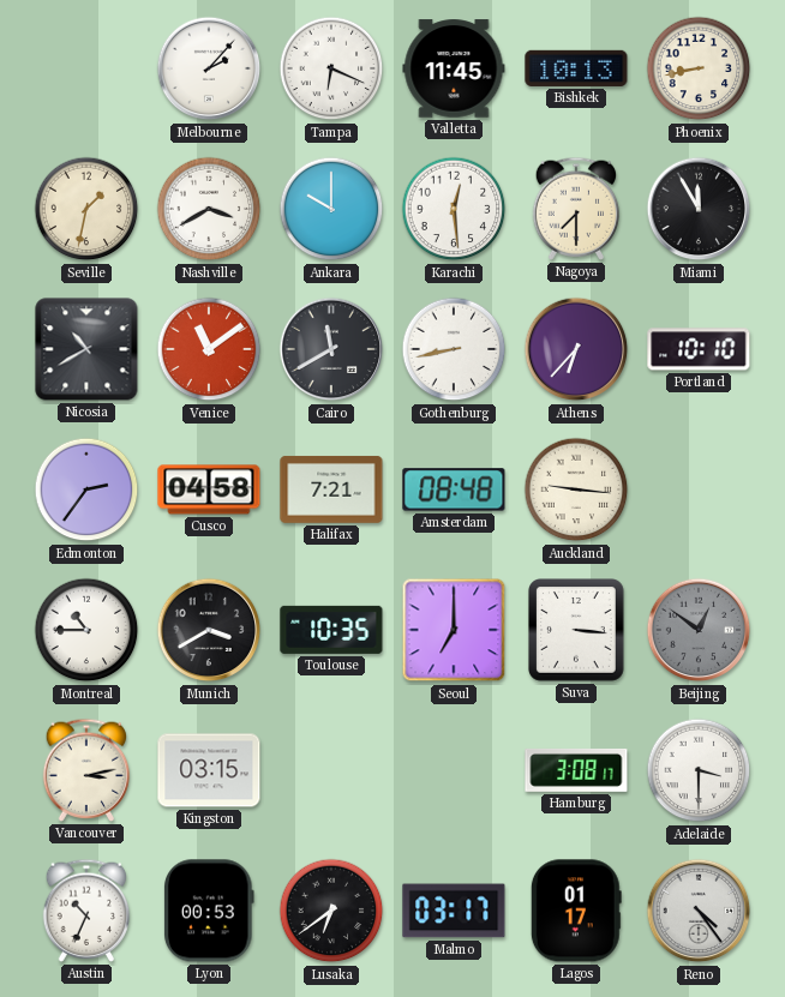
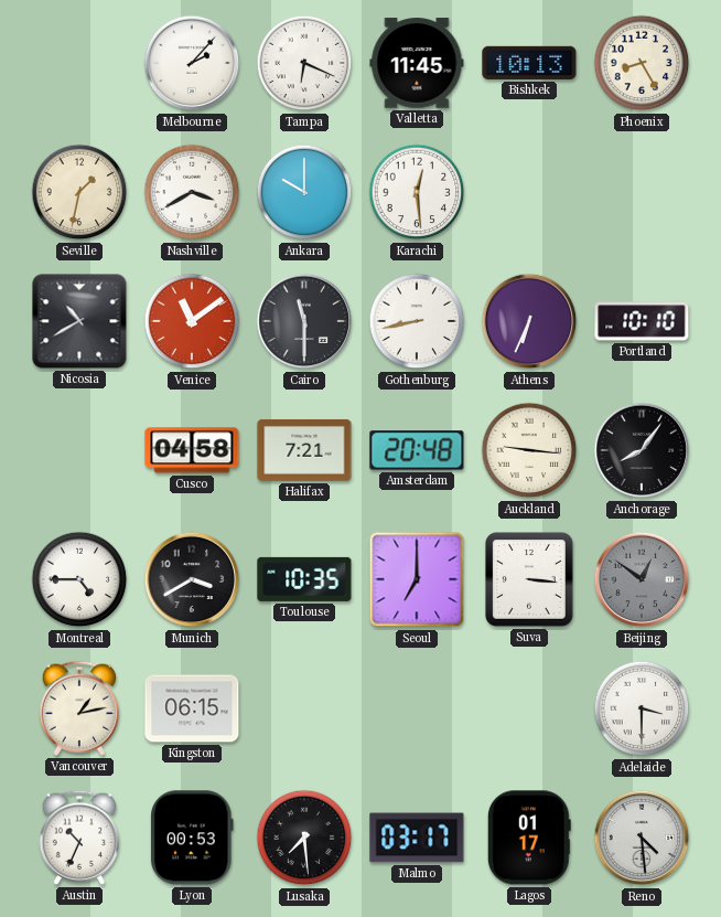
Phoenix: 8:43 -> 8:25 (642, 63)
Nagoya: 7:30 -> none (576, 209)
Miami: 11:55 -> none (699, 209)
Cairo: 11:40 -> 11:30 (304, 321)
Athens: 6:37 -> 6:34 (529, 321)
Edmonton: 2:36 -> none (86, 490)
Amsterdam: 08:48 -> 20:48 (417, 450)
Anchorage: none -> 8:06 (642, 450)
Montreal: 10:45 -> 4:45 (79, 579)
Vancouver: 3:13 -> 1:13 (79, 708)
Kingston: 03:15 -> 06:15 (192, 708)
Hamburg: 3:08 -> none (576, 770)
Lusaka: 6:39 -> 7:29 (304, 838)
Reno: 4:24 -> 4:29 (642, 838)
